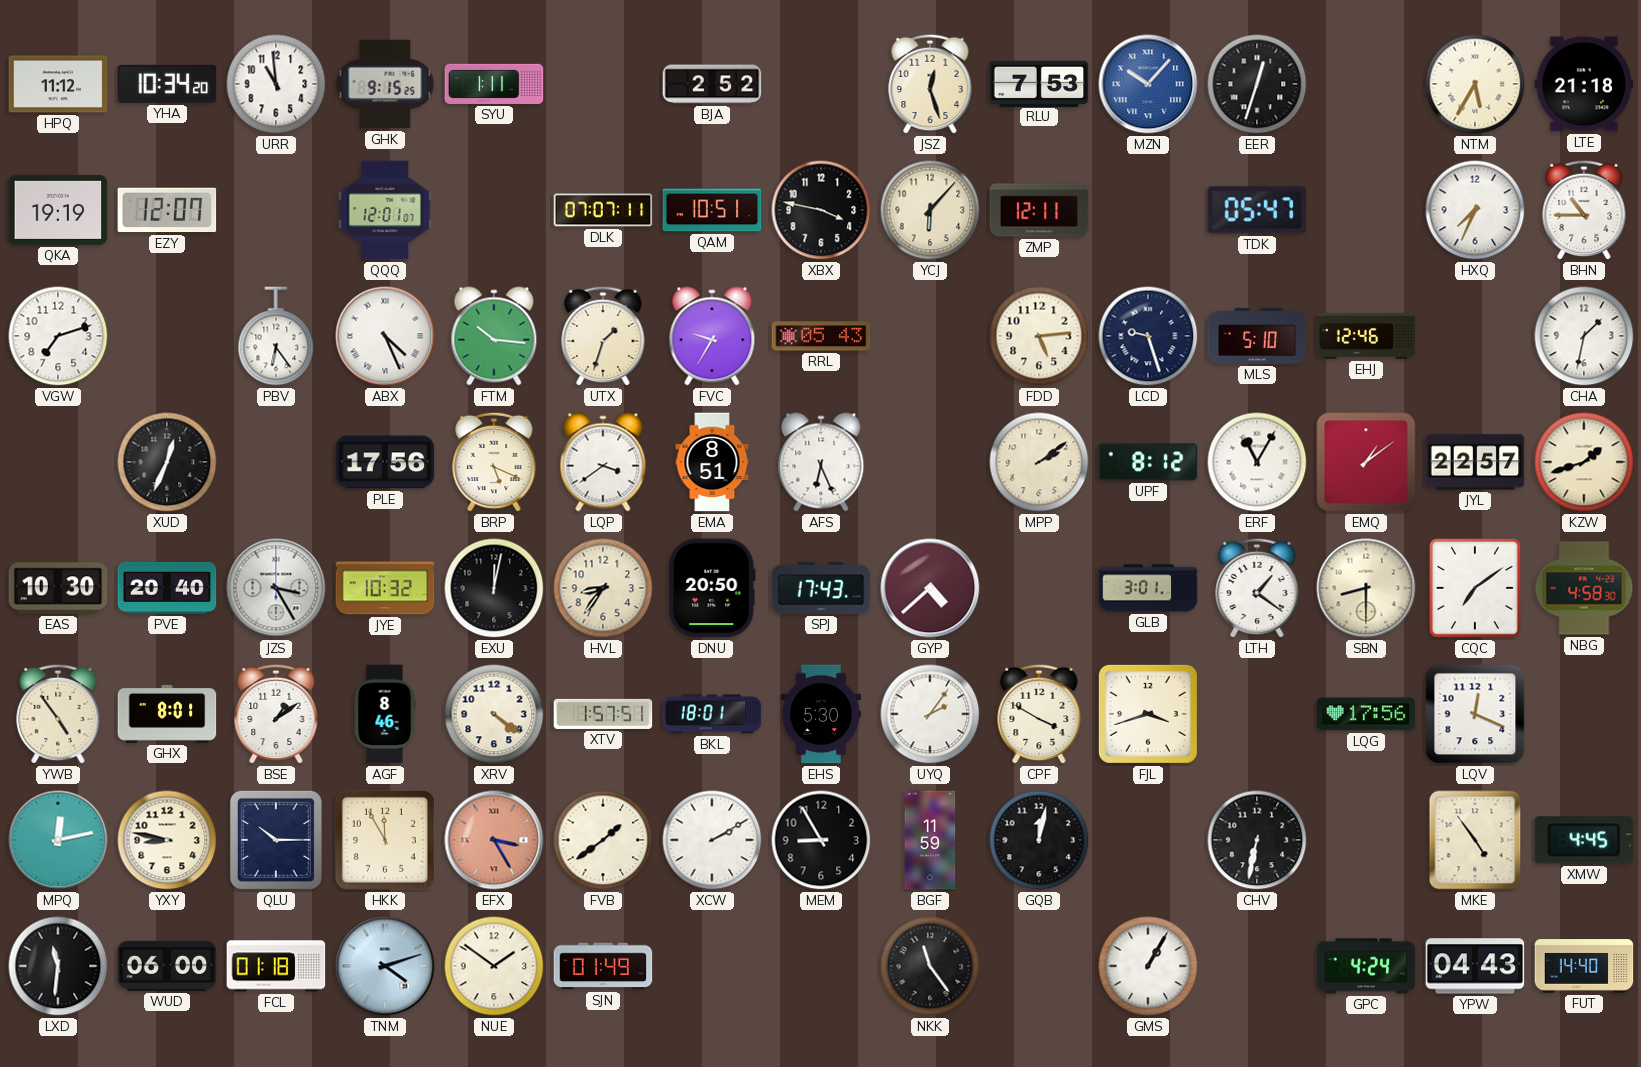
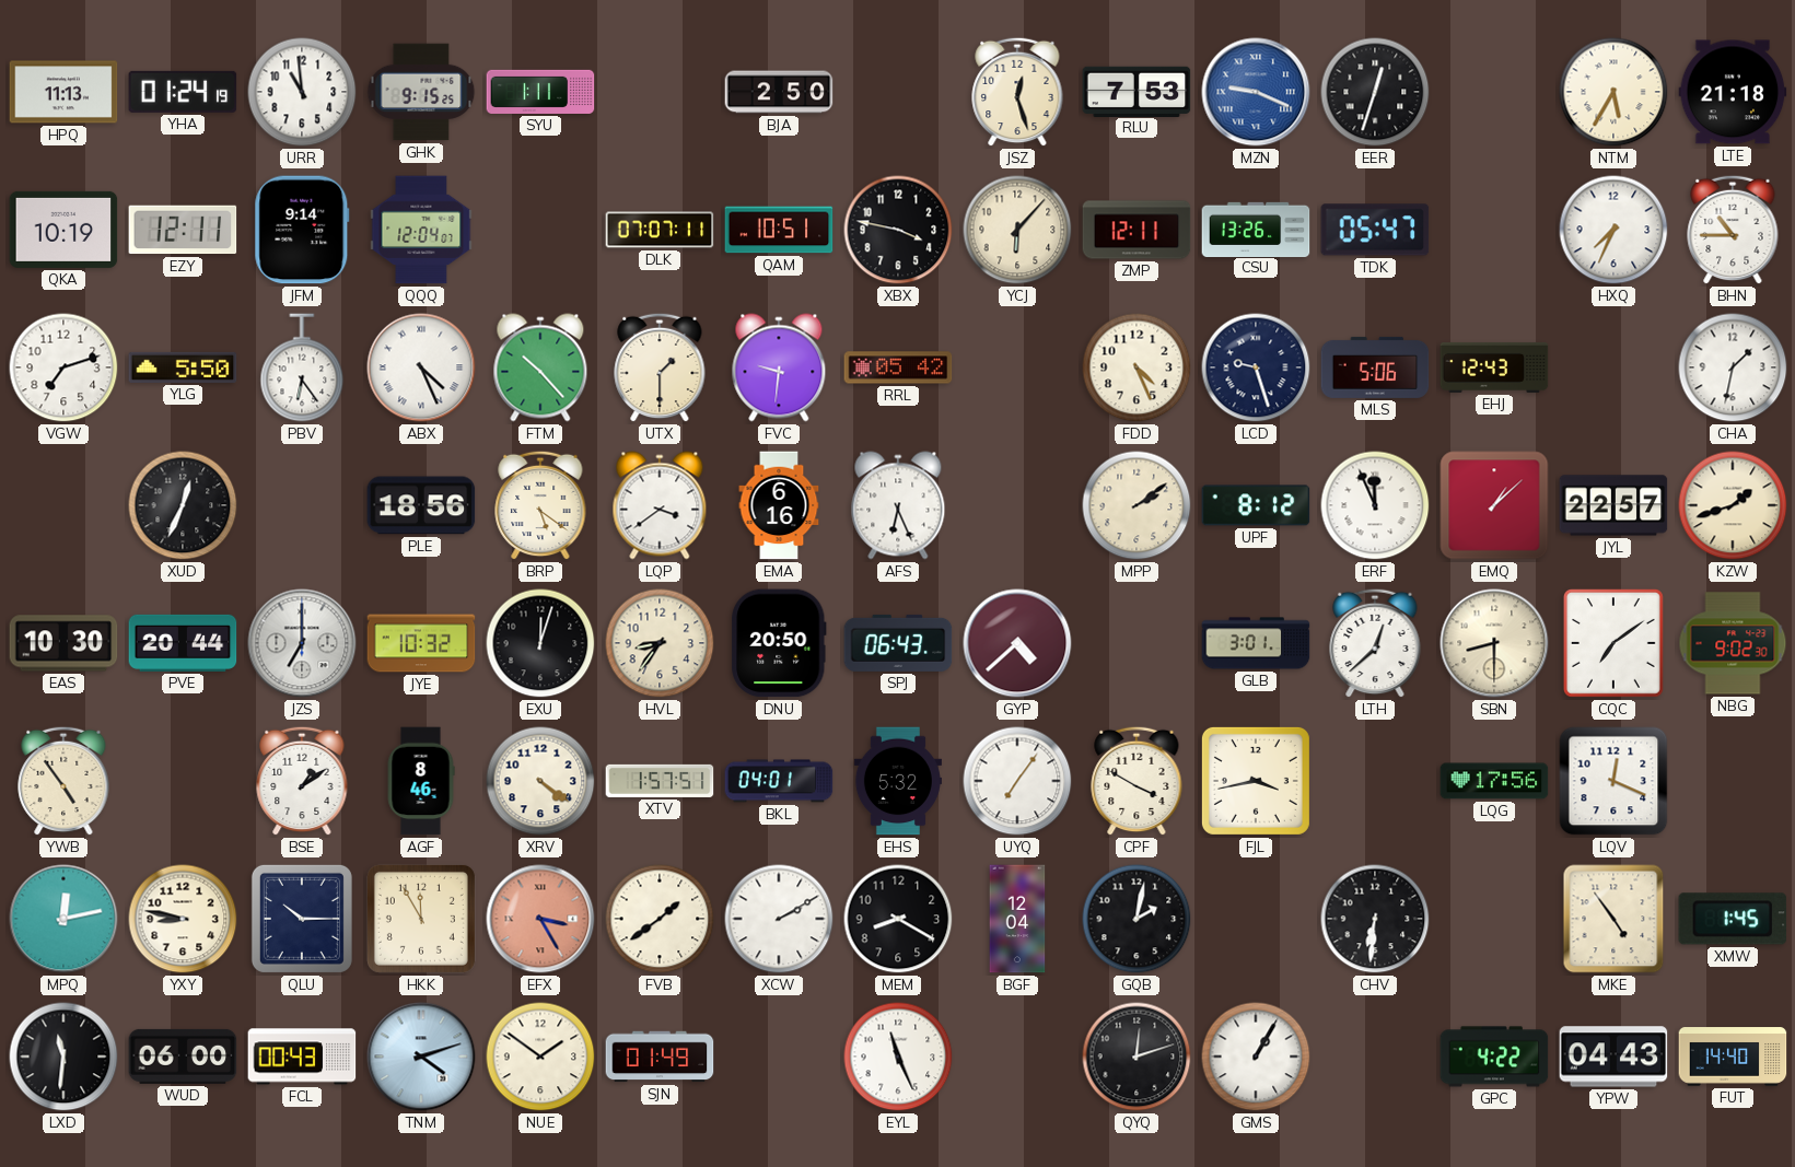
HPQ: 11:12 -> 11:13 (63, 92)
YHA: 10:34 -> 01:24 (183, 92)
BJA: 2:52 -> 2:50 (779, 92)
MZN: 10:07 -> 9:19 (1256, 92)
QKA: 19:19 -> 10:19 (63, 230)
EZY: 12:07 -> 12:11 (183, 230)
JFM: none -> 9:14 (302, 230)
QQQ: 12:01 -> 12:04 (421, 230)
CSU: none -> 13:26 (1256, 229)
YLG: none -> 5:50 (183, 367)
FTM: 10:16 -> 10:23 (540, 367)
UTX: 1:33 -> 1:30 (660, 367)
FVC: 9:35 -> 9:31 (779, 367)
RRL: 05:43 -> 05:42 (898, 367)
FDD: 5:14 -> 4:26 (1137, 367)
MLS: 5:10 -> 5:06 (1375, 367)
EHJ: 12:46 -> 12:43 (1494, 367)
PLE: 17:56 -> 18:56 (421, 505)
BRP: 5:19 -> 5:21 (540, 505)
EMA: 8:51 -> 6:16 (779, 505)
ERF: 11:05 -> 11:56 (1375, 505)
EMQ: 1:09 -> 1:08 (1494, 505)
PVE: 20:40 -> 20:44 (183, 643)
JZS: 3:25 -> 7:00 (302, 643)
EXU: 12:02 -> 12:03 (540, 643)
SPJ: 17:43 -> 06:43 (898, 643)
LTH: 1:21 -> 12:38 (1375, 643)
NBG: 4:58 -> 9:02 (1733, 643)
GHX: 8:01 -> none (167, 714)
BKL: 18:01 -> 04:01 (779, 781)
EHS: 5:30 -> 5:32 (898, 781)
UYQ: 2:06 -> 7:06 (1017, 781)
FJL: 3:42 -> 3:43 (1256, 781)
MEM: 8:55 -> 8:20 (898, 919)
BGF: 11:59 -> 12:04 (1017, 919)
GQB: 12:02 -> 2:02 (1137, 919)
CHV: 6:32 -> 6:31 (1375, 919)
XMW: 4:45 -> 1:45 (1733, 919)
FCL: 01:18 -> 00:43 (302, 1057)
EYL: none -> 11:26 (898, 1057)
NKK: 11:24 -> none (930, 966)
QYQ: none -> 12:12 (1137, 1057)
GPC: 4:24 -> 4:22 (1494, 1057)
